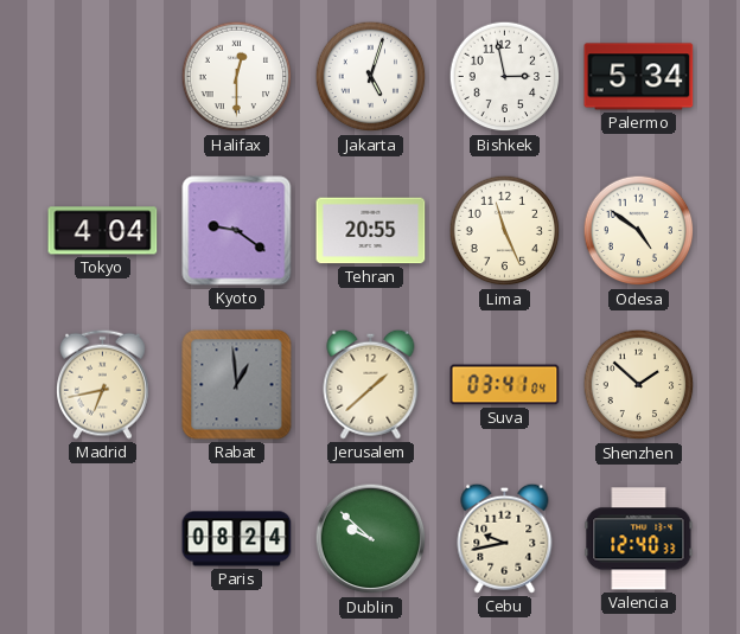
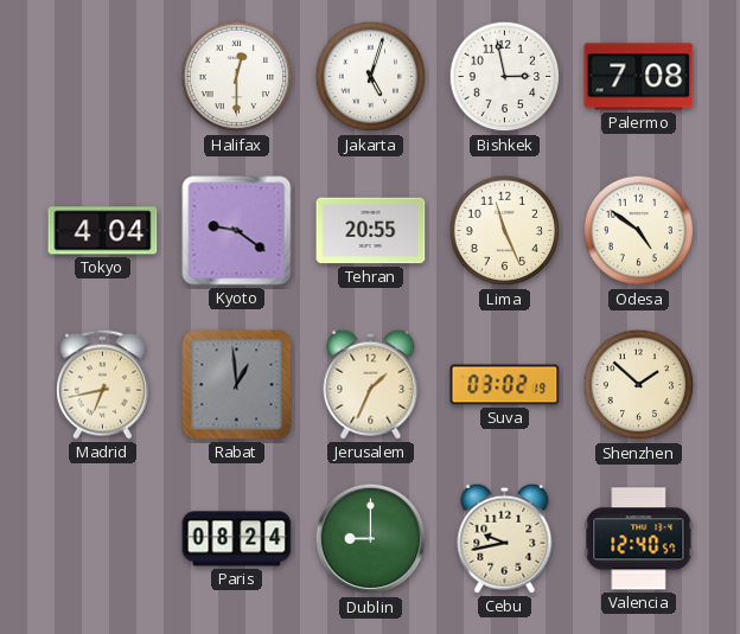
Palermo: 5:34 -> 7:08 (639, 77)
Jerusalem: 1:38 -> 1:34 (371, 384)
Suva: 03:41 -> 03:02 (505, 385)
Dublin: 9:52 -> 9:00 (371, 539)
Valencia: 12:40:33 -> 12:40:57 (639, 539)
